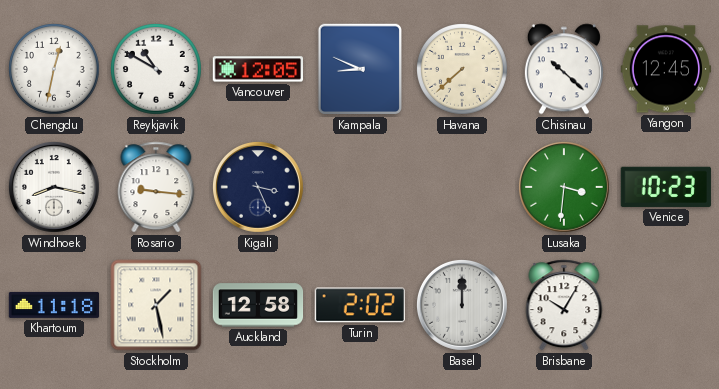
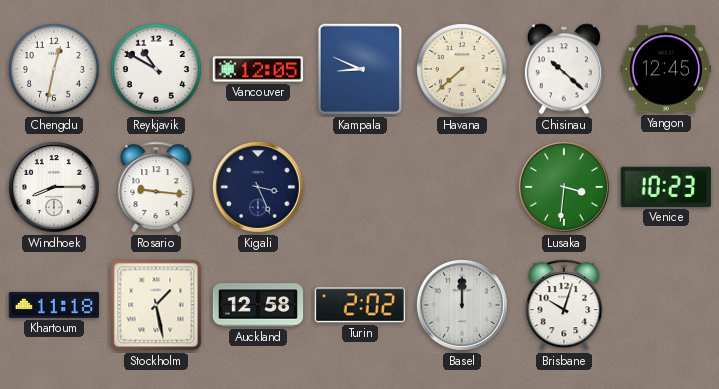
Windhoek: 8:17 -> 8:15 (54, 187)
Brisbane: 10:05 -> 10:03 (564, 305)
